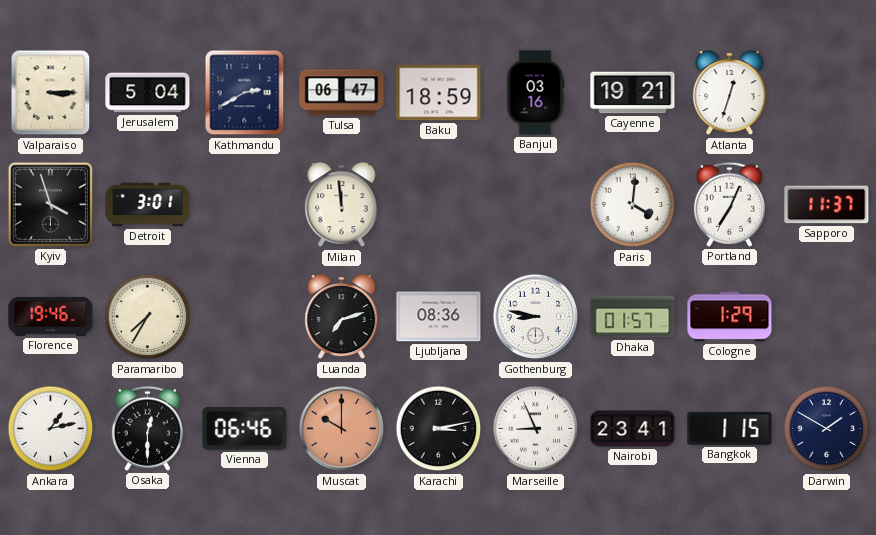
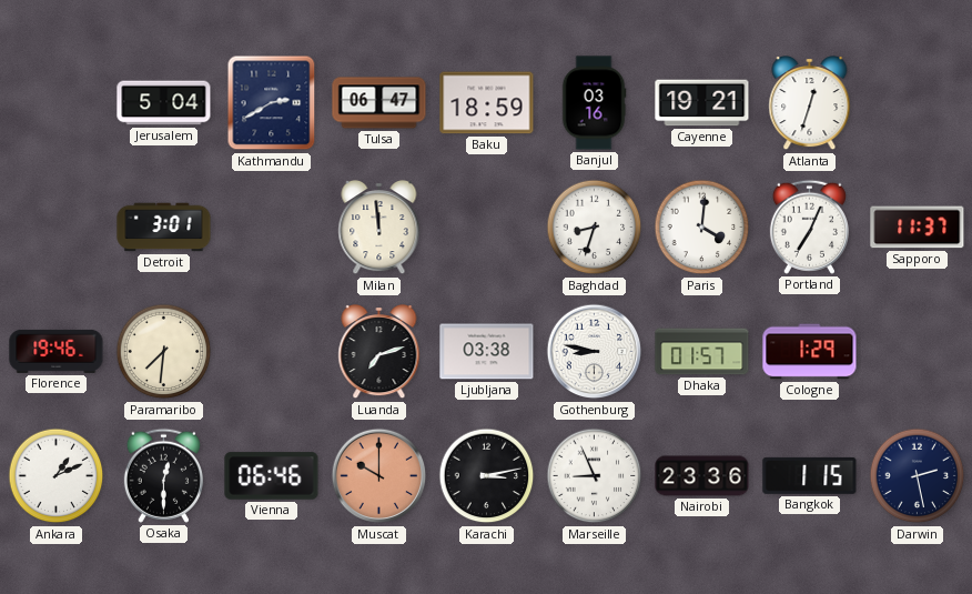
Valparaiso: 3:15 -> none (51, 93)
Kyiv: 3:57 -> none (50, 204)
Baghdad: none -> 8:33 (595, 228)
Paramaribo: 7:35 -> 7:31 (164, 352)
Ljubljana: 08:36 -> 03:38 (487, 352)
Ankara: 1:13 -> 1:11 (57, 476)
Nairobi: 23:41 -> 23:36 (702, 476)
Darwin: 1:50 -> 2:28 (918, 476)
